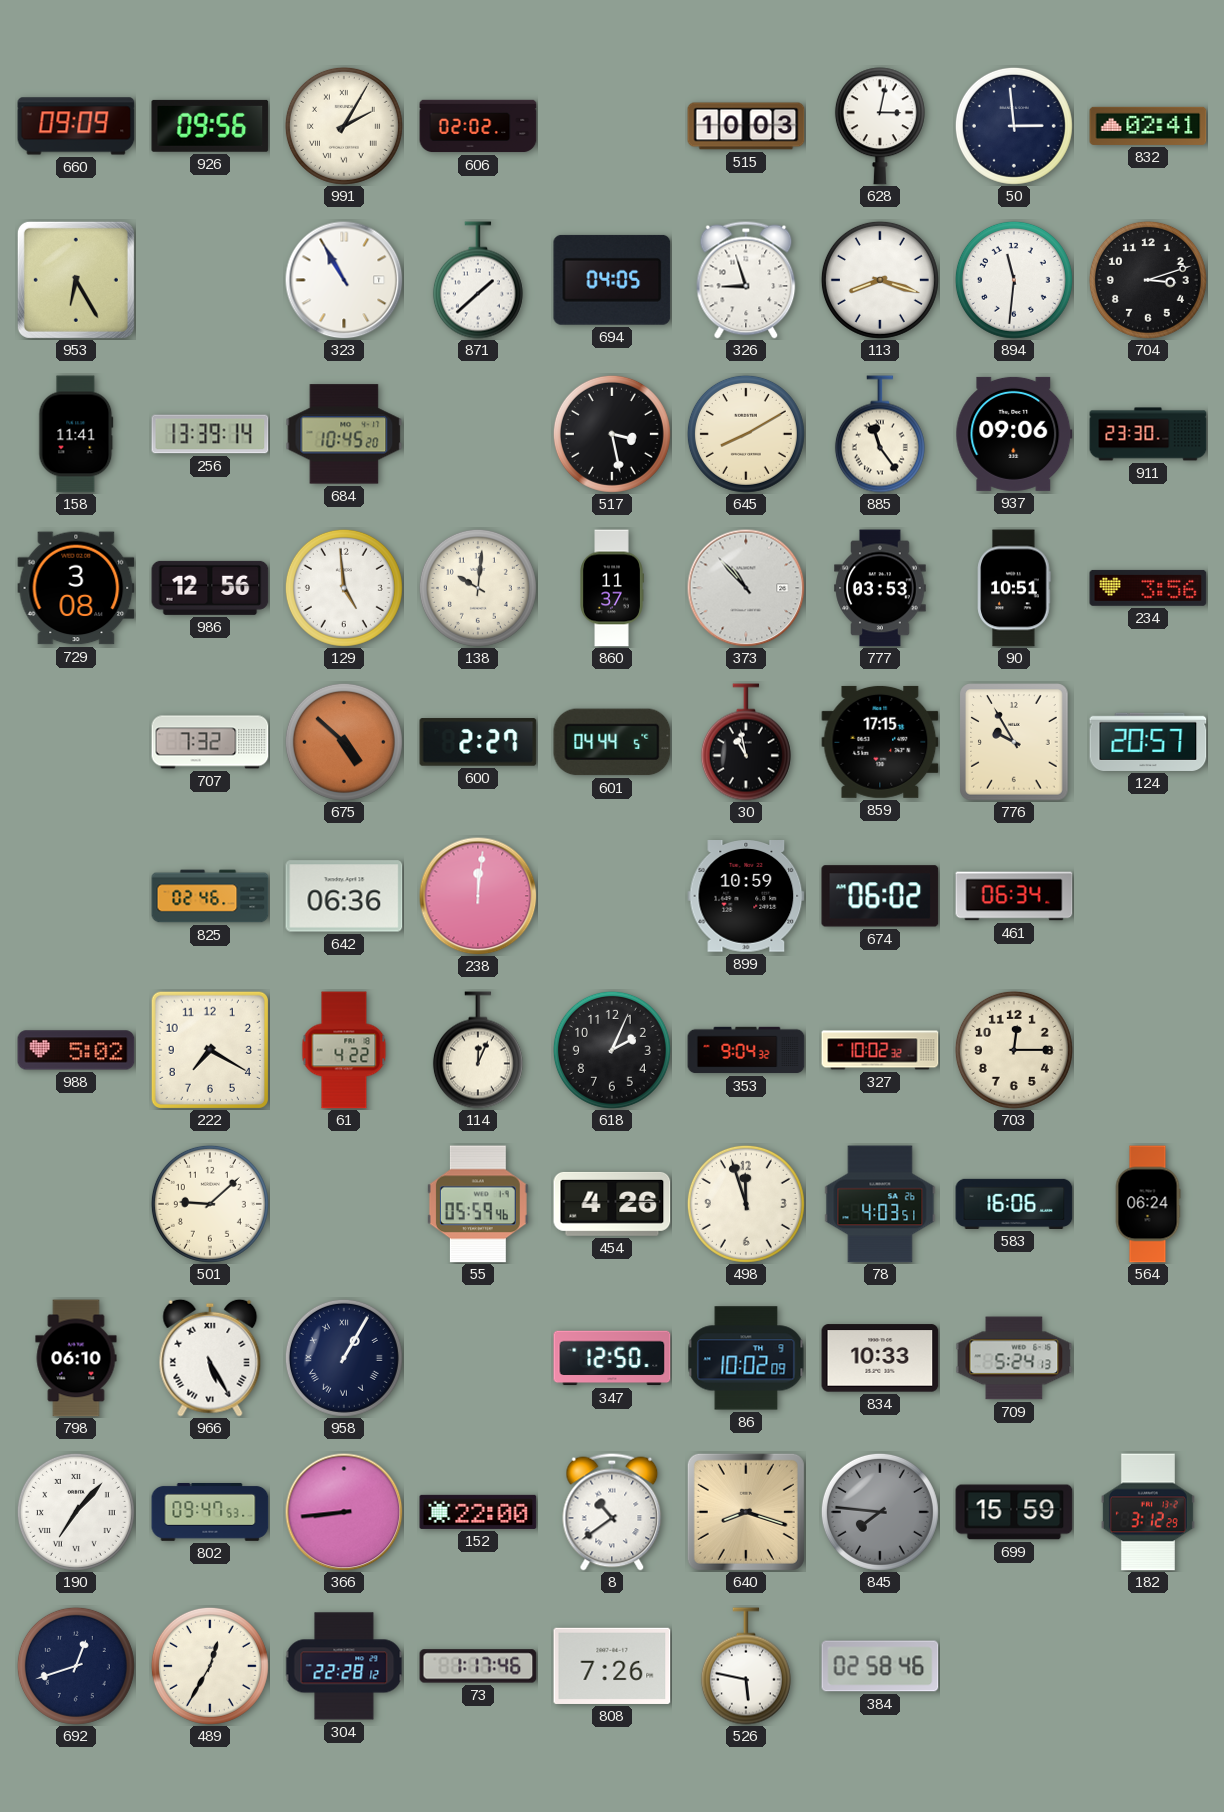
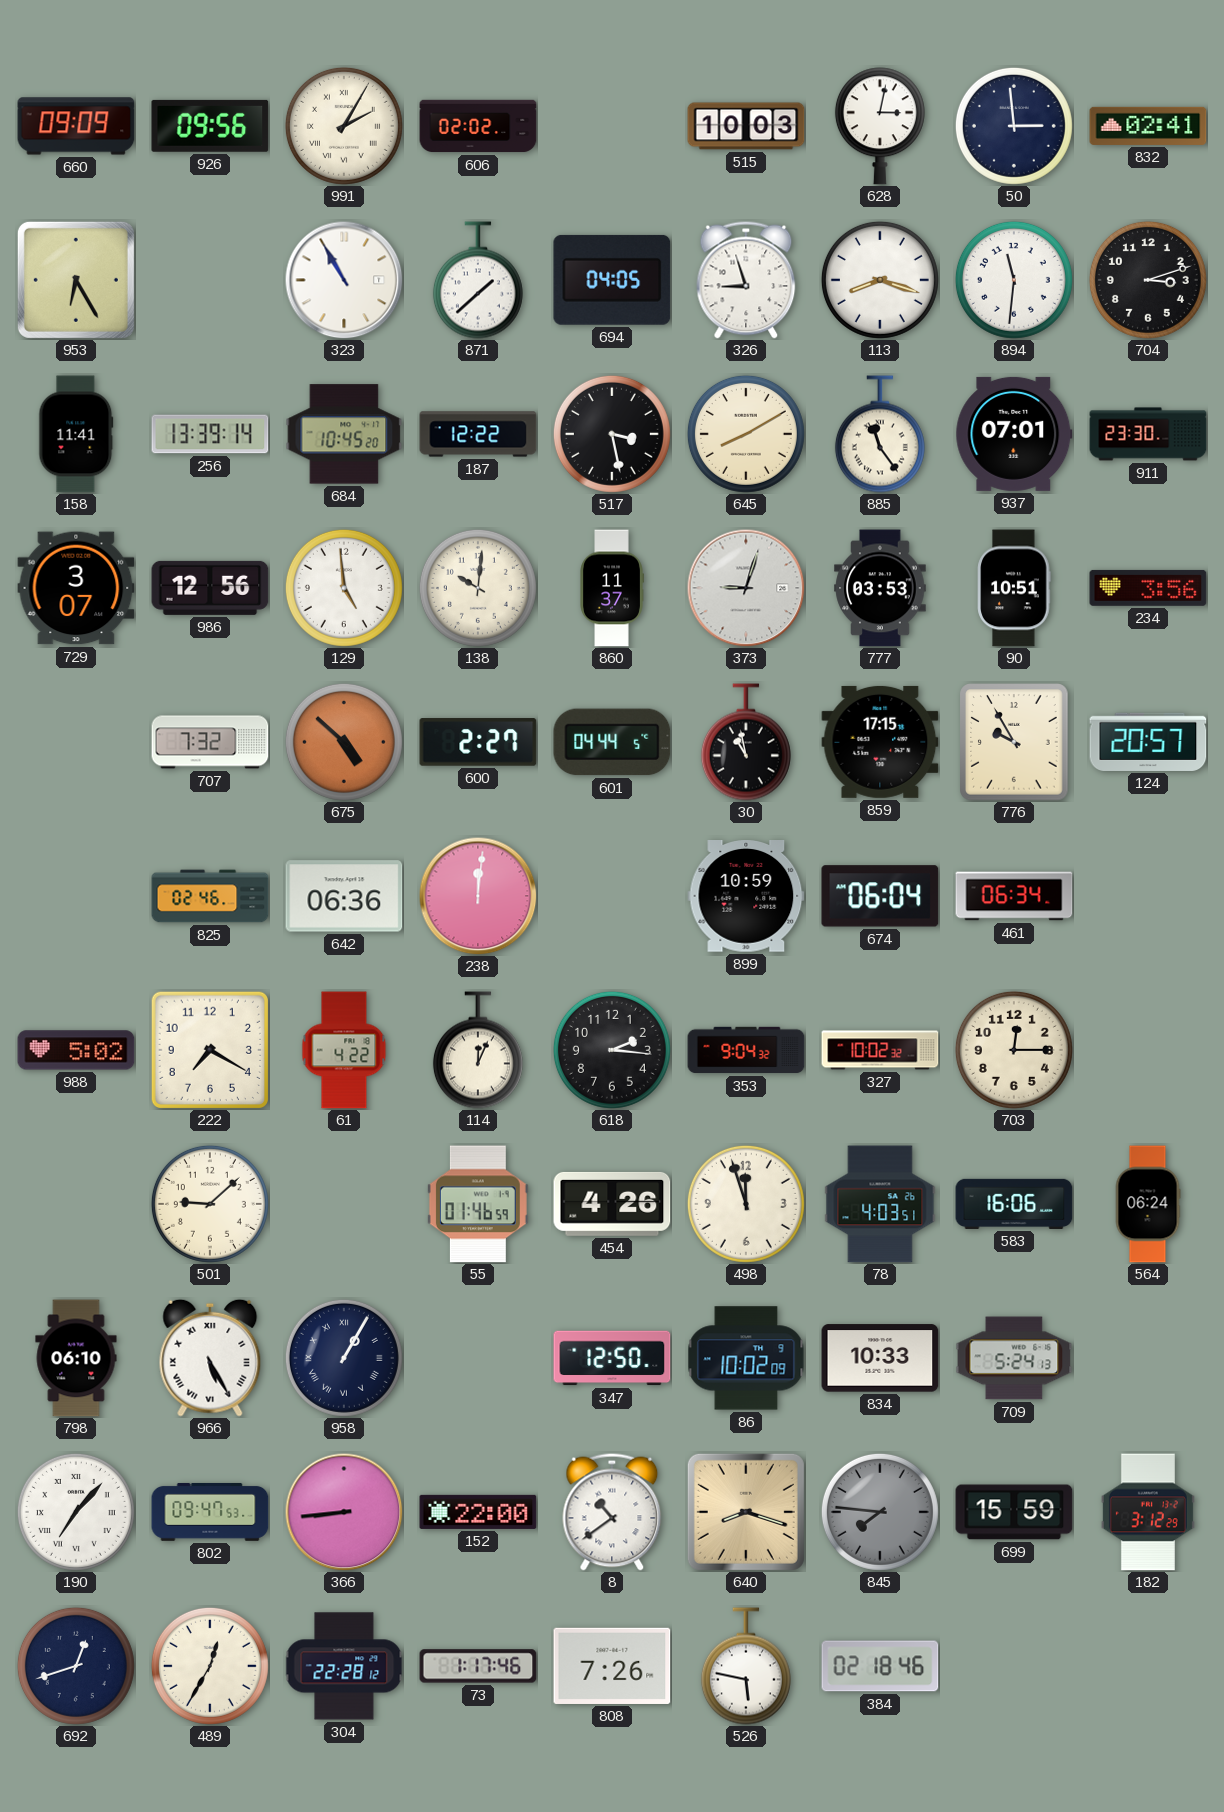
187: none -> 12:22 (478, 434)
937: 09:06 -> 07:01 (1014, 434)
729: 3:08 -> 3:07 (76, 588)
373: 10:53 -> 9:03 (746, 588)
674: 06:02 -> 06:04 (880, 896)
618: 2:04 -> 2:16 (612, 1050)
55: 05:59 -> 01:46 (478, 1204)
384: 02:58 -> 02:18 (880, 1666)
